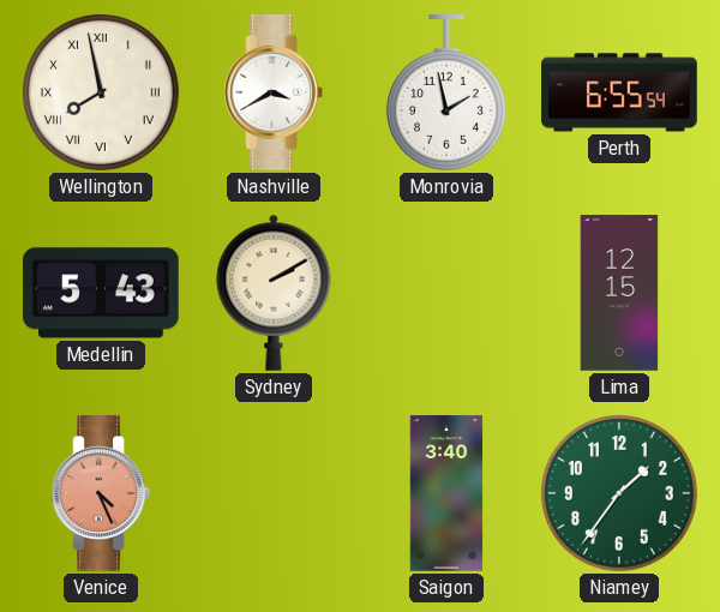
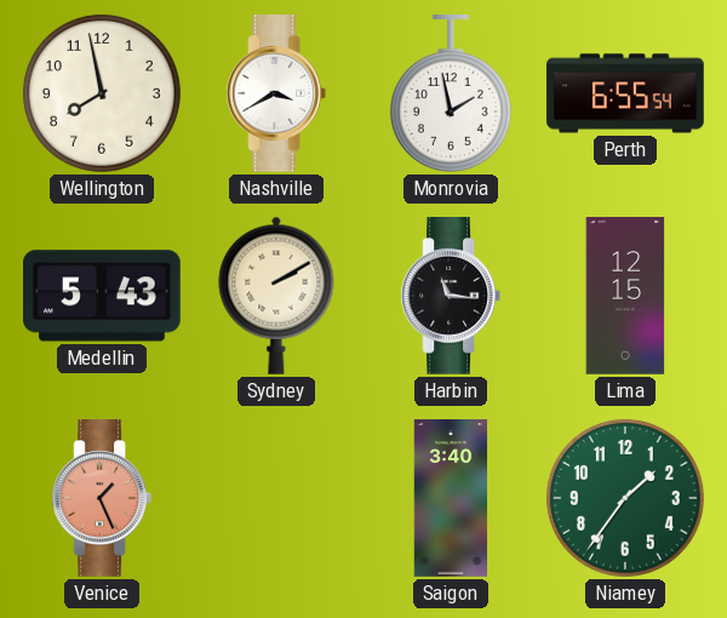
Wellington numerals: Roman -> Arabic (102, 93)
Harbin: none -> 11:16 (450, 297)
Venice: 4:26 -> 1:26 (101, 499)
